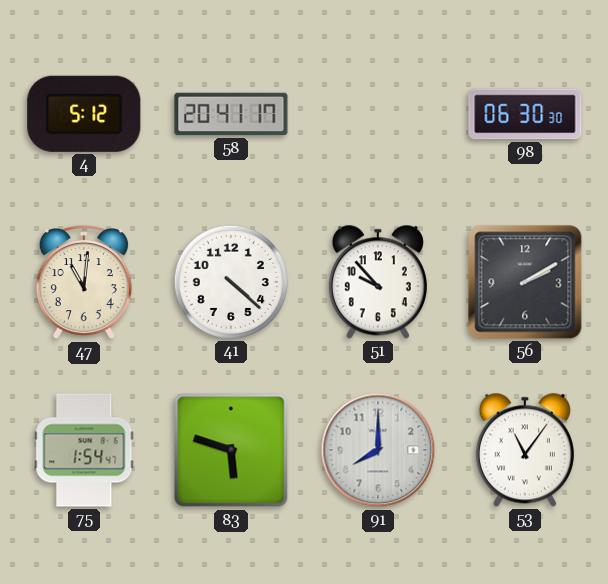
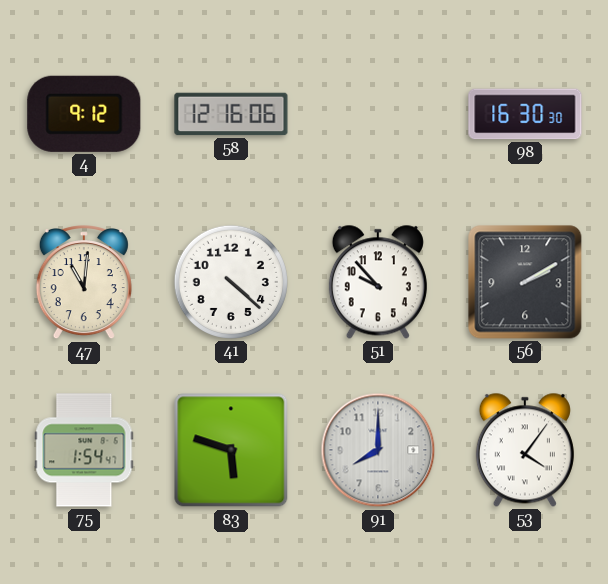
4: 5:12 -> 9:12 (84, 114)
58: 20:41 -> 12:16 (231, 114)
98: 06:30 -> 16:30 (525, 114)
53: 11:06 -> 4:06 (525, 450)
